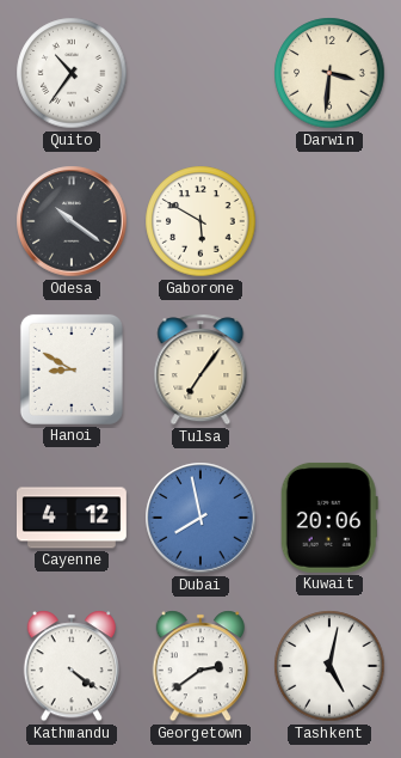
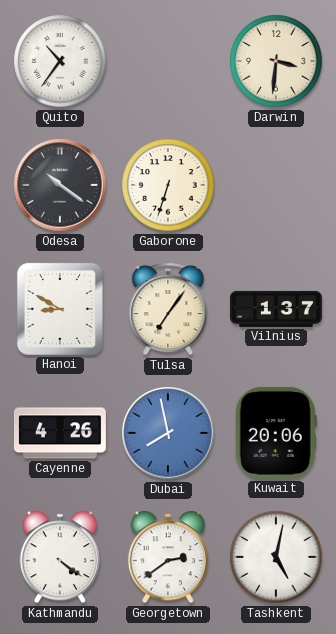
Gaborone: 5:50 -> 6:33 (168, 185)
Vilnius: none -> 1:37 (276, 309)
Cayenne: 4:12 -> 4:26 (60, 433)
